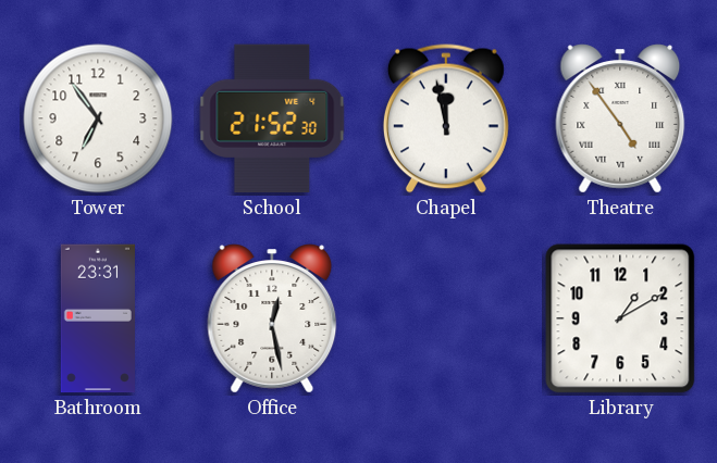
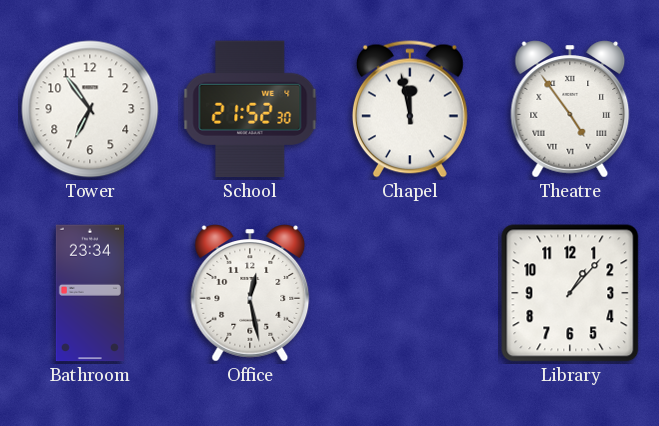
Bathroom: 23:31 -> 23:34 (90, 293)
Library: 1:10 -> 1:07 (570, 293)
